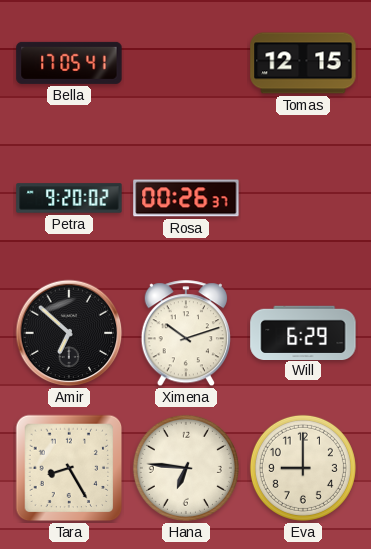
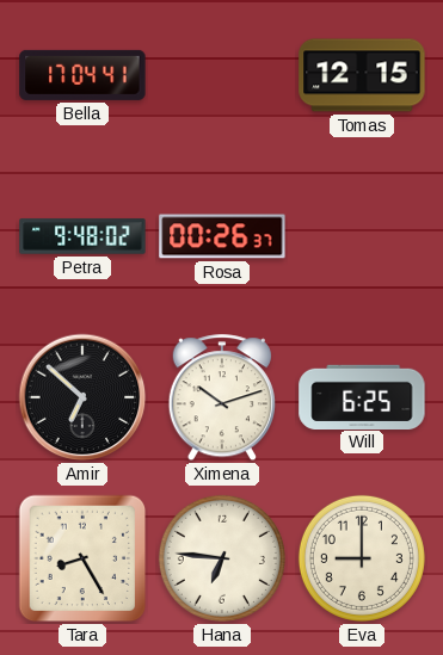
Bella: 17:05 -> 17:04 (82, 75)
Petra: 9:20 -> 9:48 (82, 236)
Will: 6:29 -> 6:25 (362, 396)
